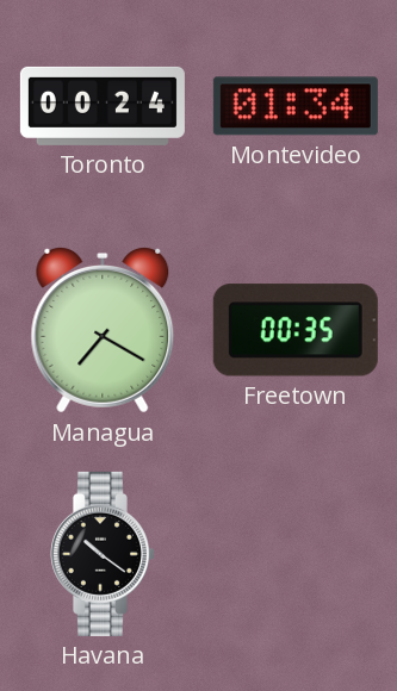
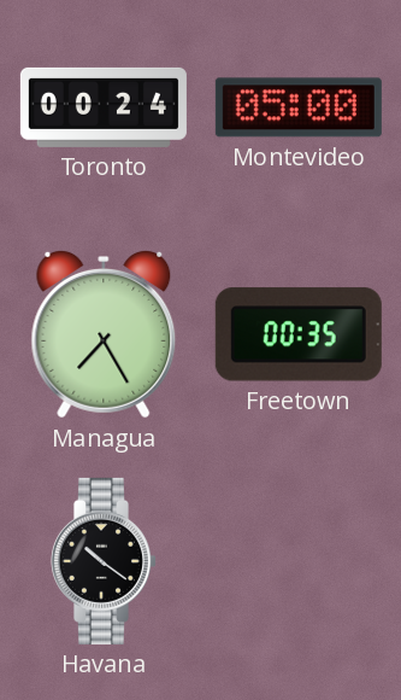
Montevideo: 01:34 -> 05:00 (299, 107)
Managua: 7:20 -> 7:25 (104, 334)
